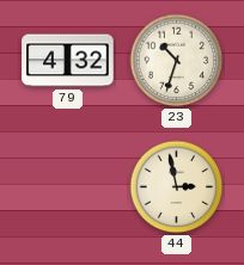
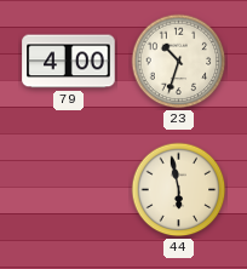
79: 4:32 -> 4:00 (69, 62)
44: 2:58 -> 5:58 (179, 190)
